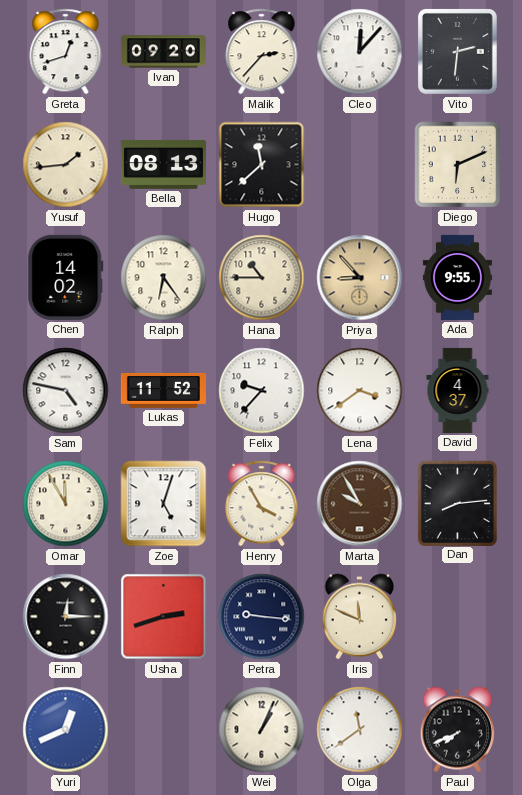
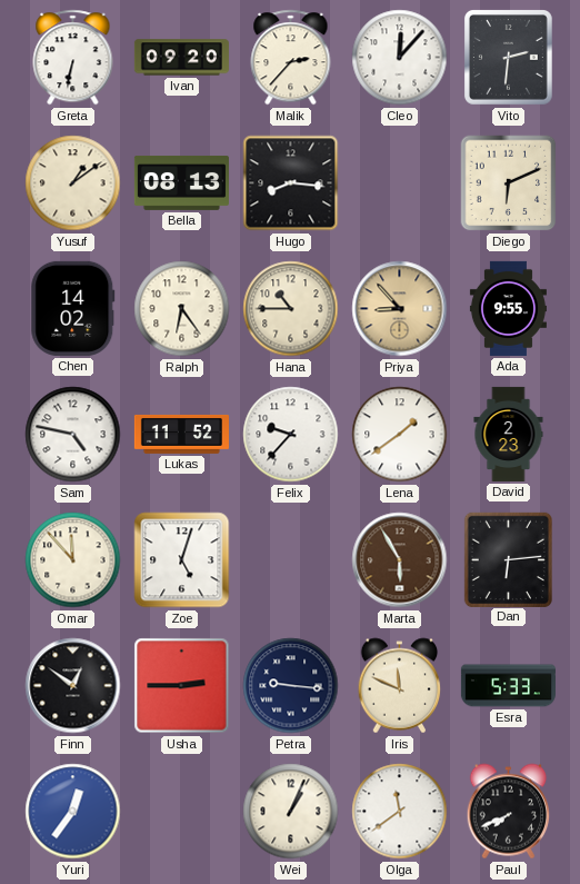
Greta: 12:42 -> 6:32 (73, 58)
Yusuf: 1:44 -> 1:09 (73, 183)
Hugo: 11:38 -> 8:16 (291, 183)
Lena: 3:39 -> 1:39 (400, 435)
David: 4:37 -> 2:23 (509, 434)
Omar: 11:55 -> 11:53 (73, 560)
Henry: 3:55 -> none (262, 504)
Marta: 9:55 -> 5:55 (400, 560)
Dan: 8:14 -> 6:14 (508, 559)
Finn: 12:15 -> 12:51 (73, 686)
Usha: 2:42 -> 2:45 (182, 686)
Esra: none -> 5:33 (508, 686)
Yuri: 12:41 -> 12:36 (73, 812)
